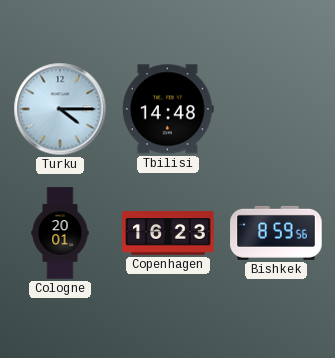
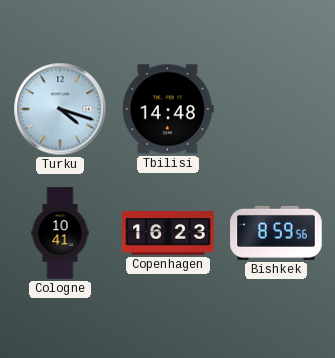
Turku: 4:15 -> 4:18 (60, 109)
Cologne: 20:01 -> 10:41 (60, 233)
